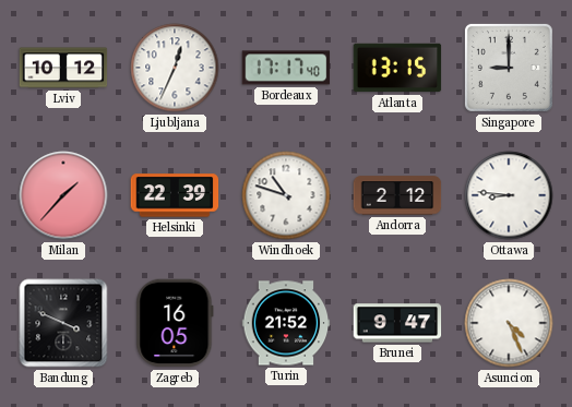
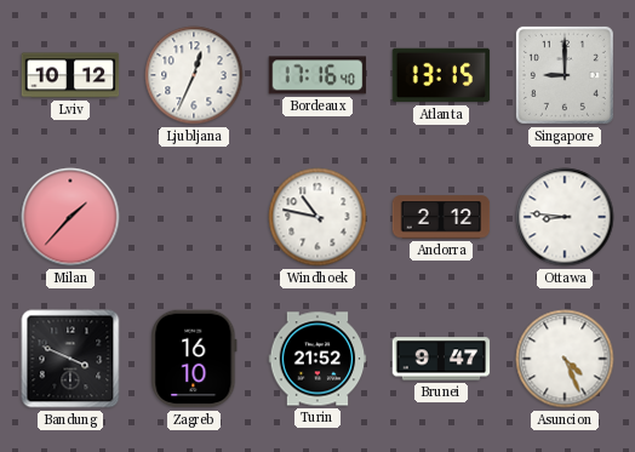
Bordeaux: 17:17 -> 17:16 (317, 75)
Helsinki: 22:39 -> none (175, 195)
Windhoek: 10:48 -> 10:47 (317, 217)
Zagreb: 16:05 -> 16:10 (194, 359)
